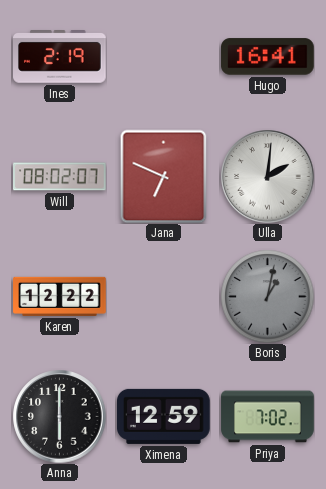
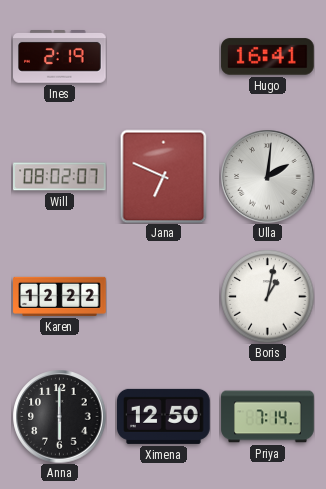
Boris dial: grey -> white (267, 296)
Ximena: 12:59 -> 12:50 (164, 416)
Priya: 7:02 -> 7:14 (268, 417)
